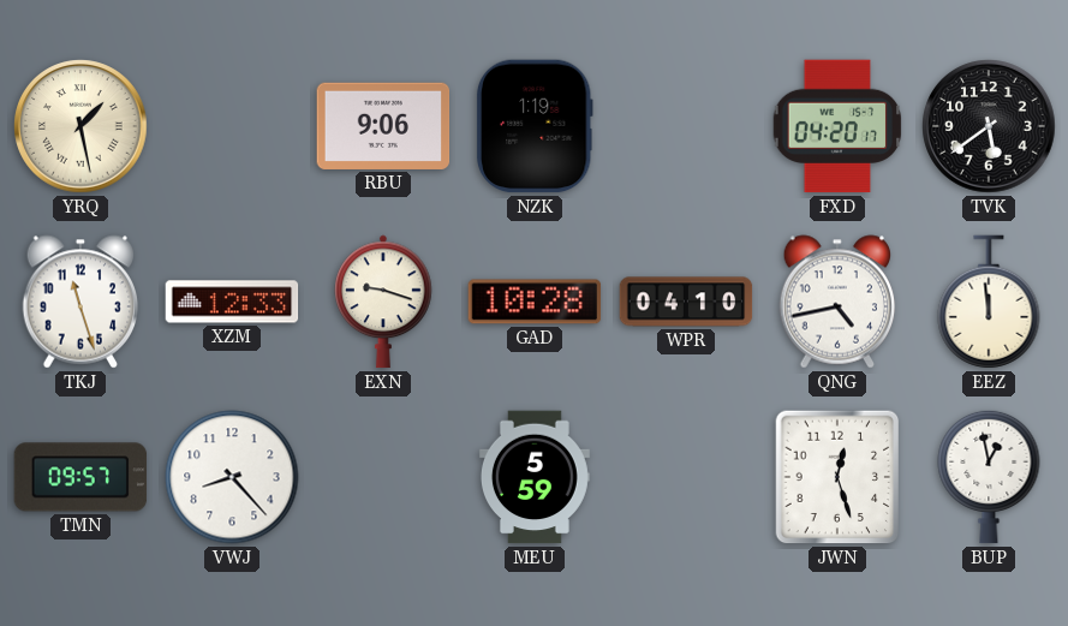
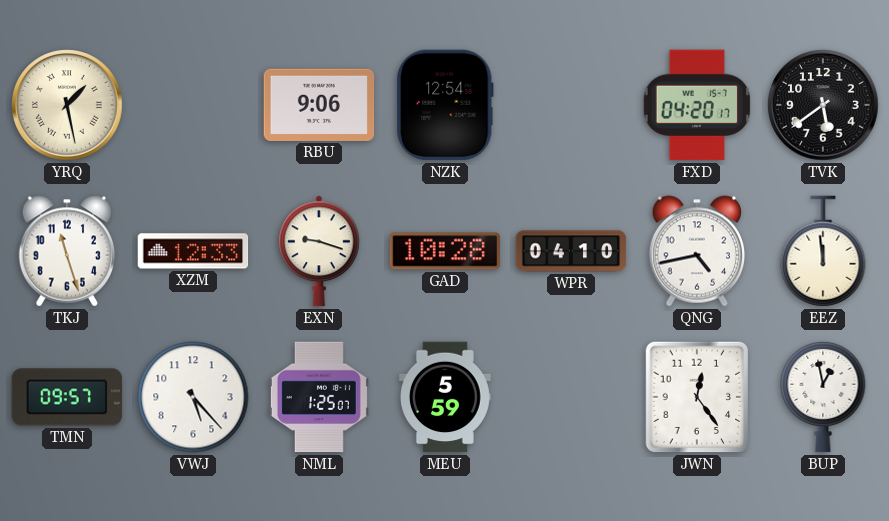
NZK: 1:19 -> 12:54 (445, 105)
VWJ: 8:23 -> 5:23 (193, 397)
NML: none -> 1:25 (319, 397)
JWN: 12:27 -> 12:24 (697, 397)
